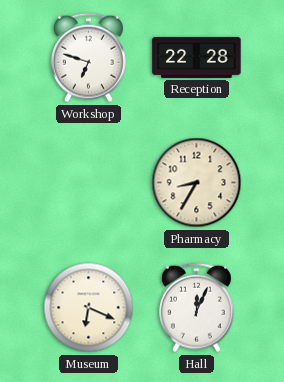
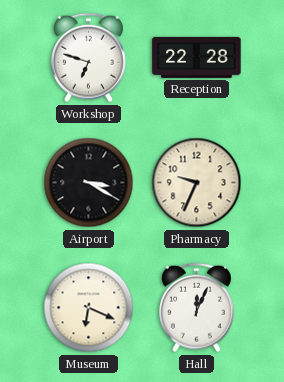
Airport: none -> 3:20 (89, 183)
Pharmacy: 8:35 -> 9:34 (197, 183)
